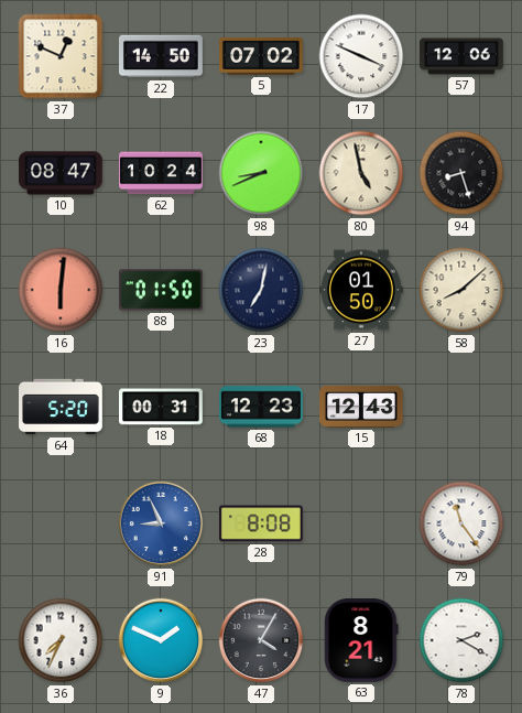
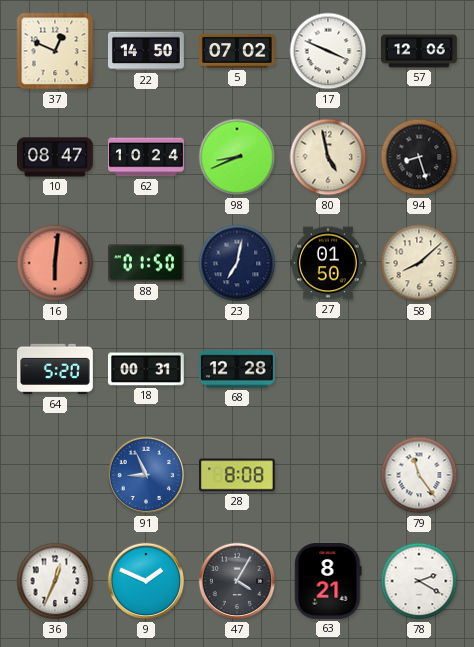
68: 12:23 -> 12:28 (238, 369)
15: 12:43 -> none (362, 407)
36: 7:34 -> 12:34 (55, 581)
